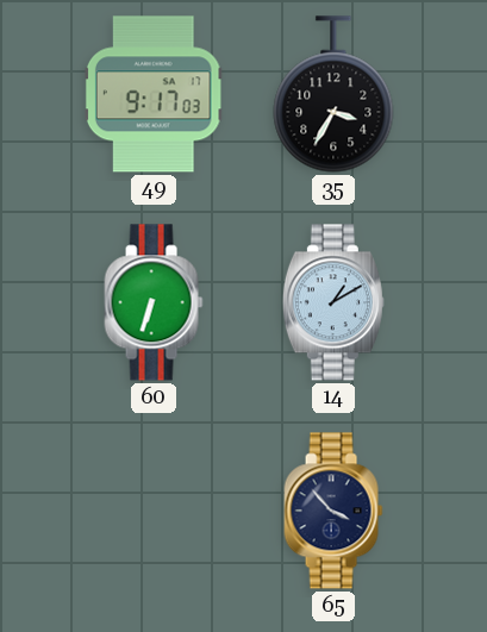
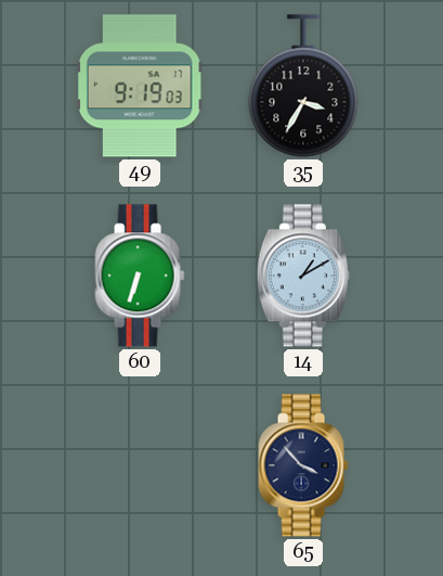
49: 9:17 -> 9:19 (140, 86)
